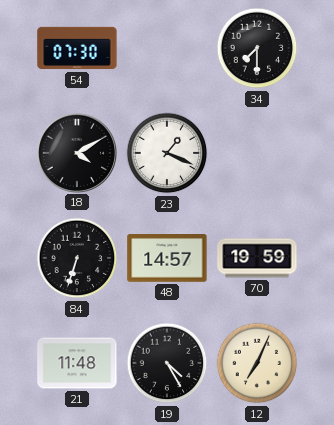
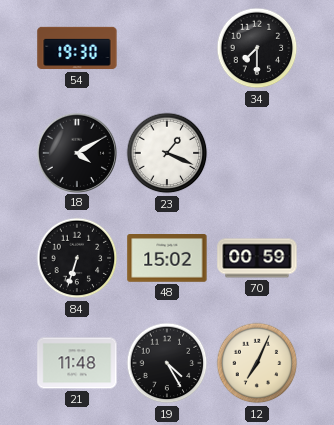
54: 07:30 -> 19:30 (77, 48)
48: 14:57 -> 15:02 (167, 258)
70: 19:59 -> 00:59 (257, 258)
